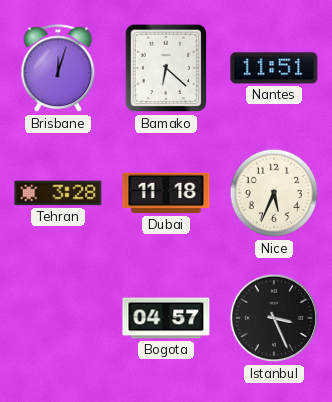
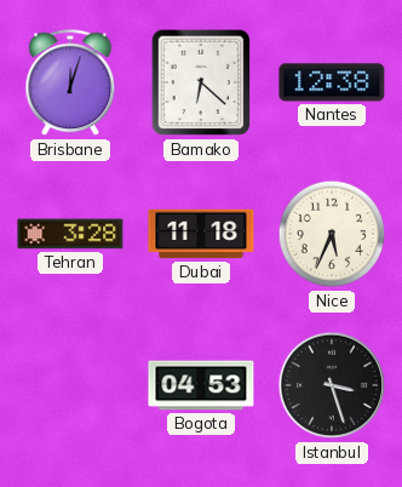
Nantes: 11:51 -> 12:38 (332, 82)
Bogota: 04:57 -> 04:53 (201, 385)
Istanbul: 3:26 -> 3:27 (332, 385)
